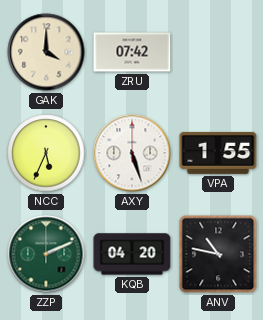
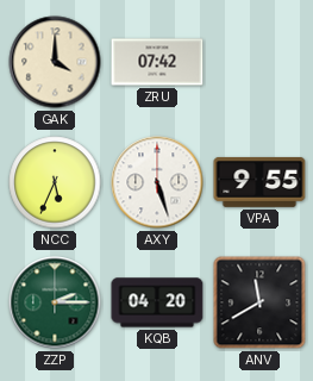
VPA: 1:55 -> 9:55 (259, 182)
ZZP: 2:11 -> 2:15 (55, 302)
ANV: 10:47 -> 11:40 (259, 302)
